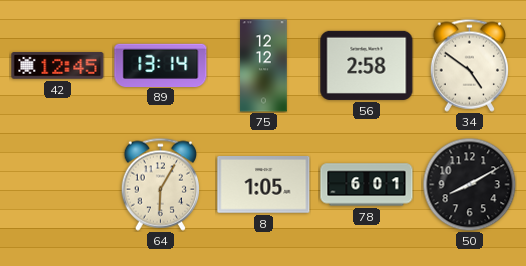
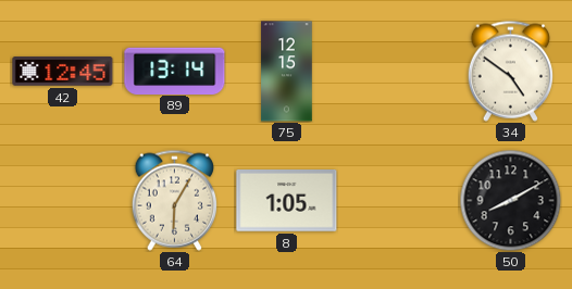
75: 12:12 -> 12:15 (287, 72)
56: 2:58 -> none (367, 65)
78: 6:01 -> none (367, 185)
